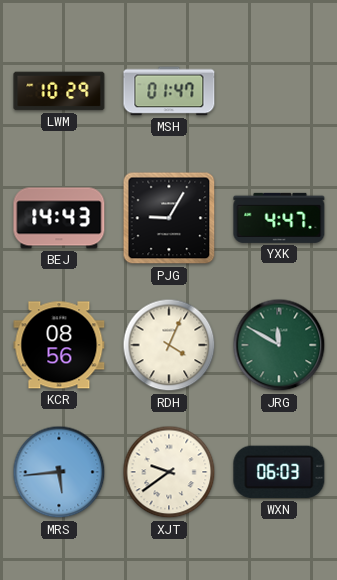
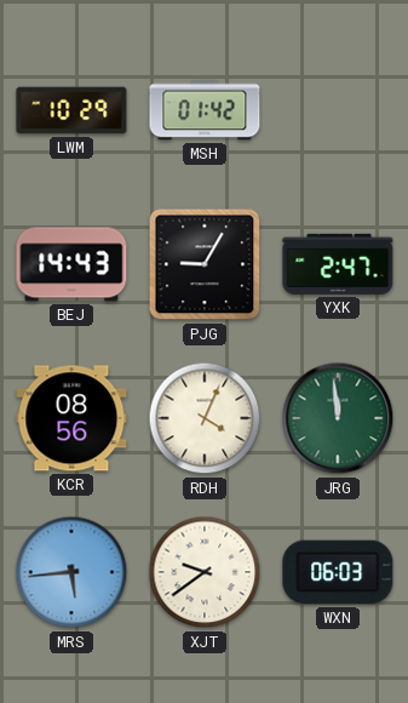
MSH: 01:47 -> 01:42 (205, 110)
YXK: 4:47 -> 2:47 (338, 264)
JRG: 11:50 -> 11:59 (338, 418)
